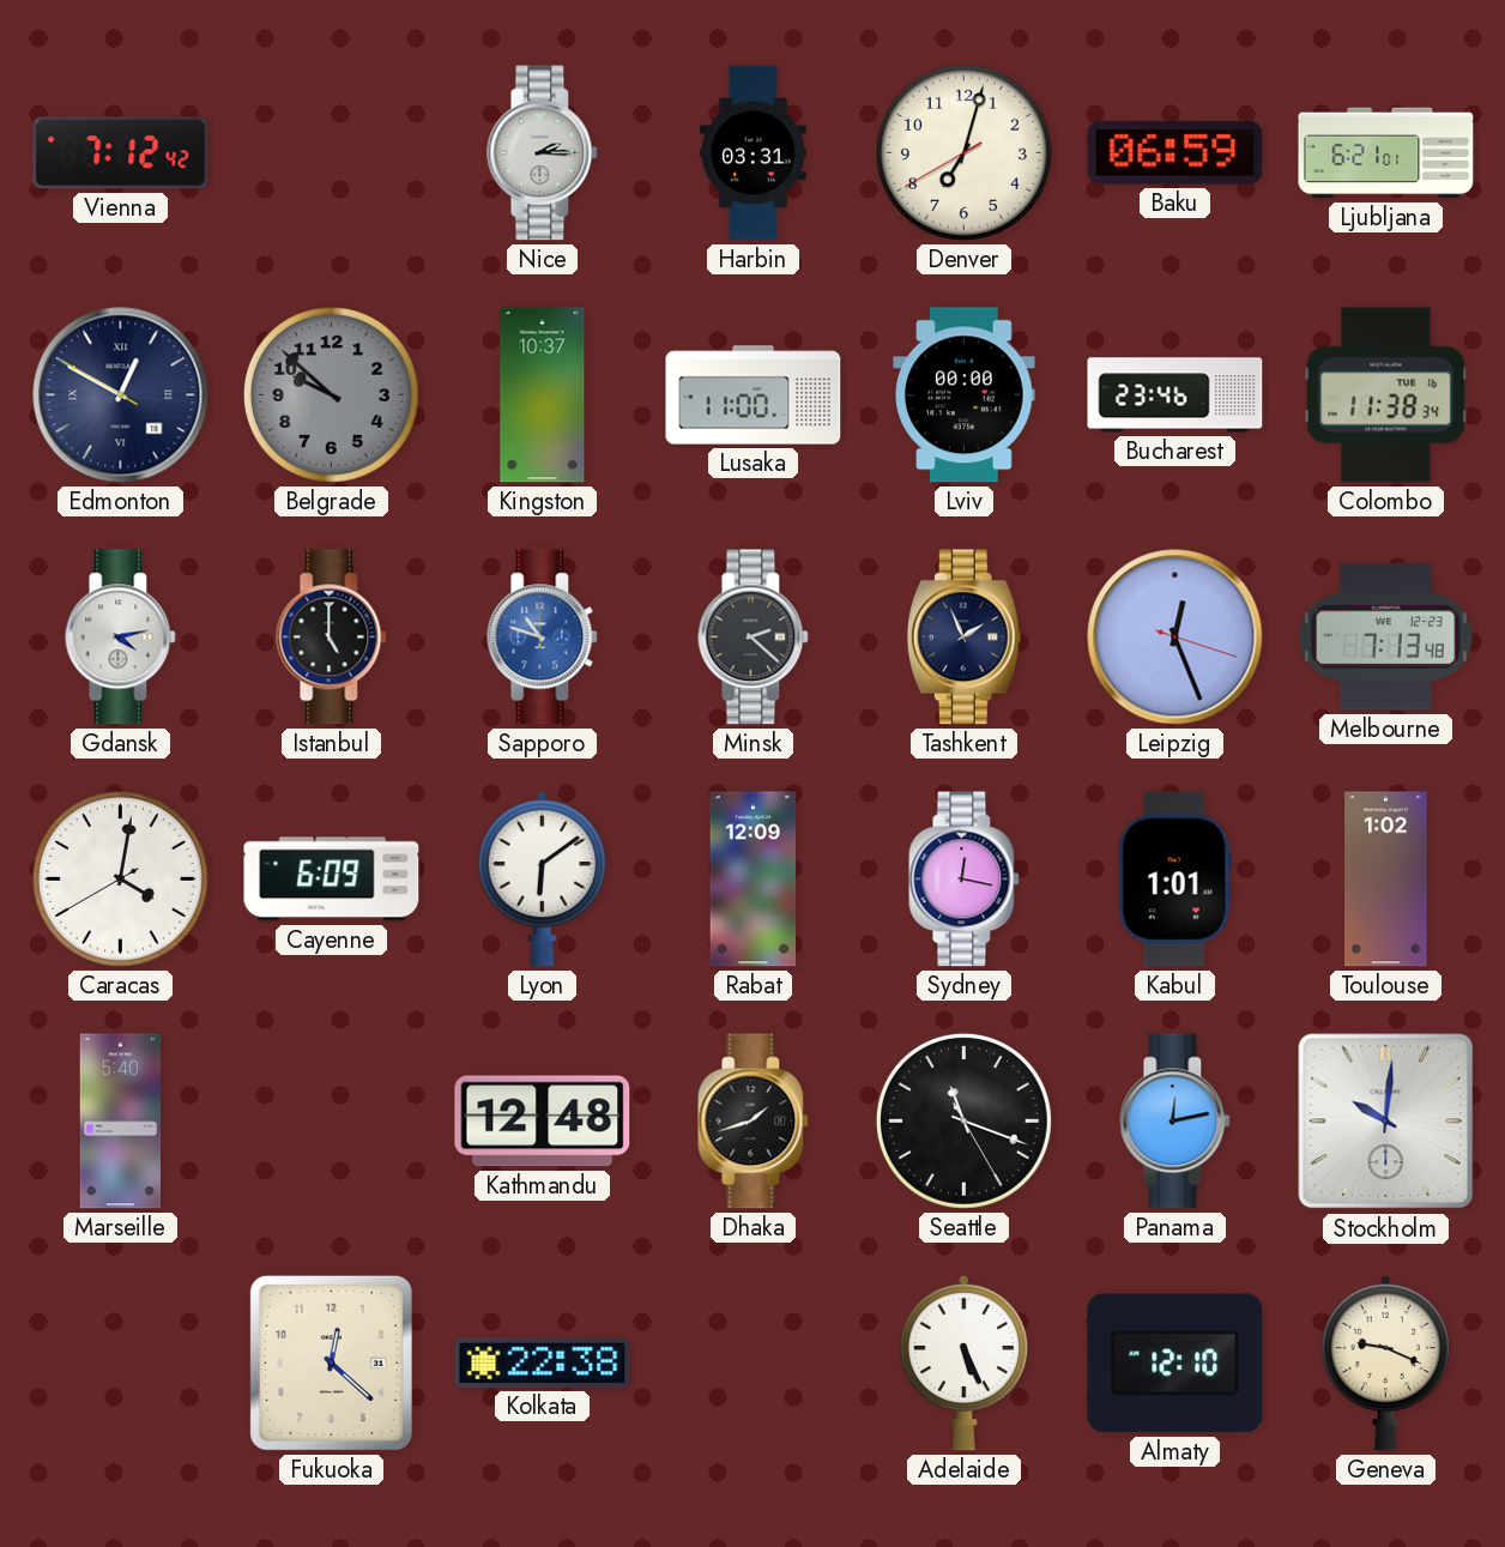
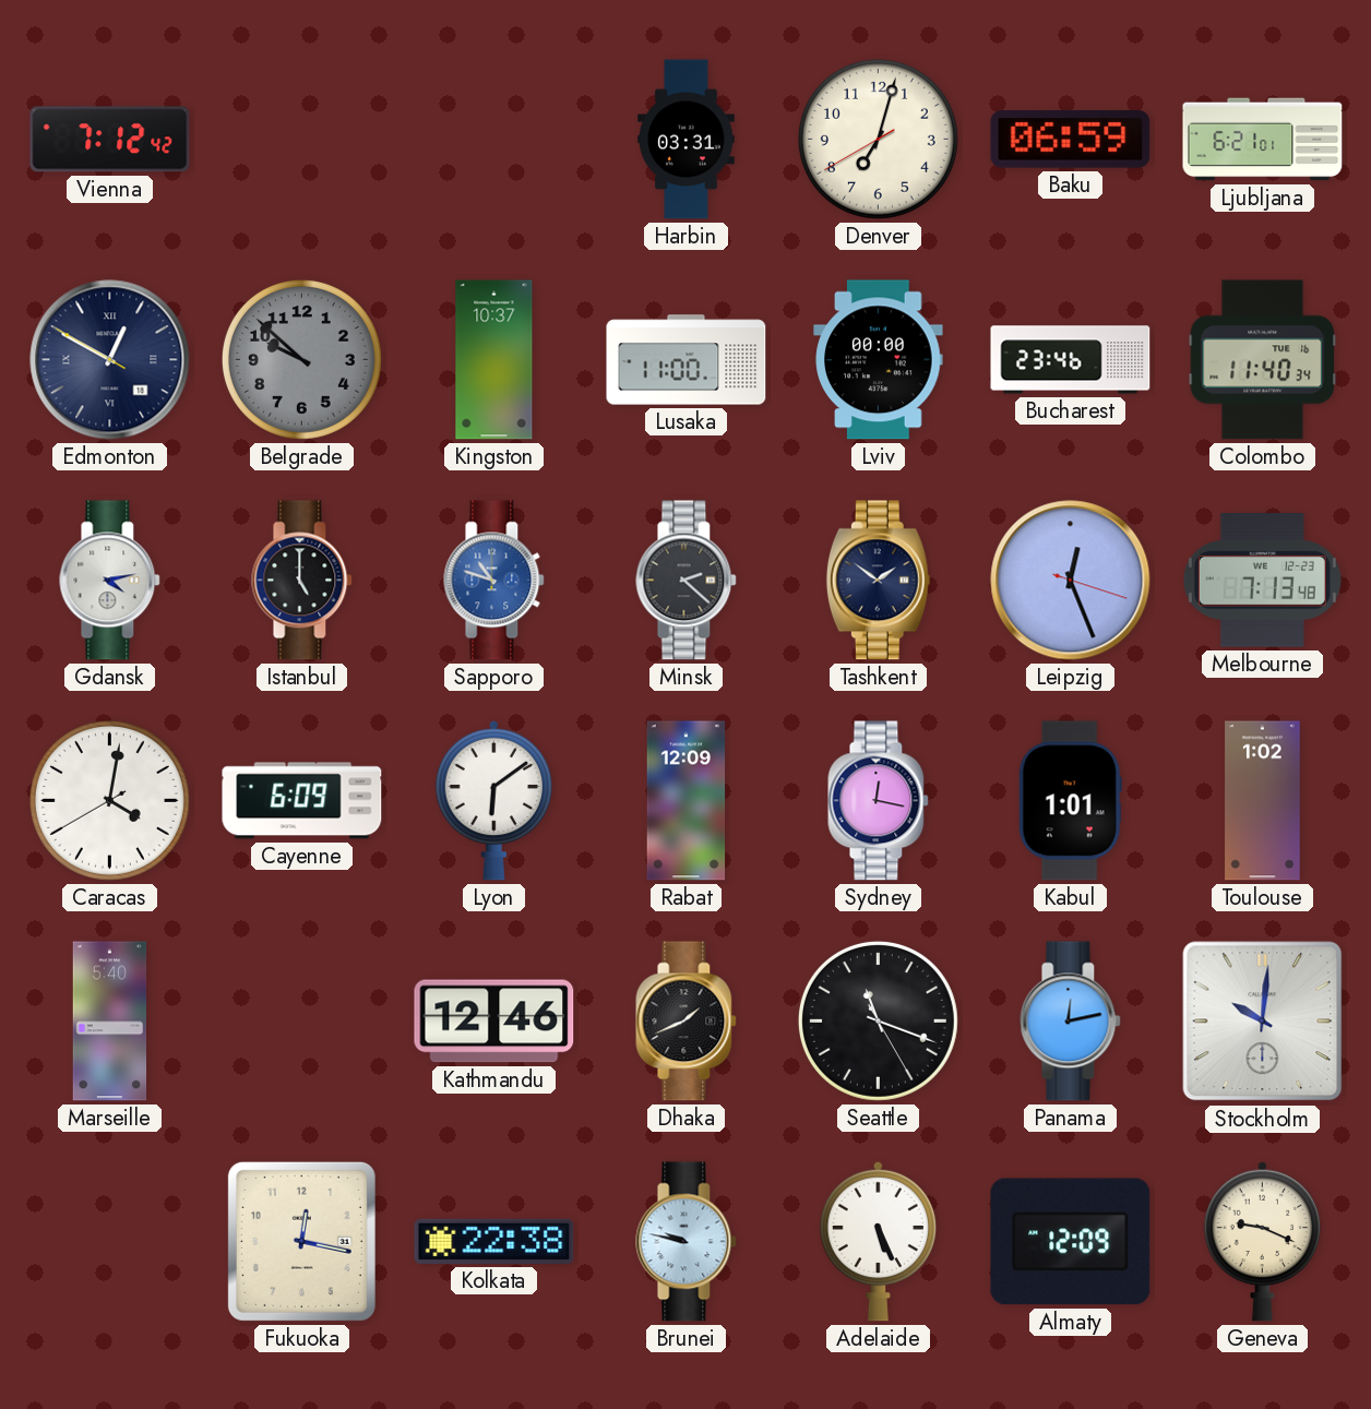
Nice: 2:15 -> none (543, 153)
Colombo: 11:38 -> 11:40 (1263, 360)
Tashkent: 1:56 -> 1:51 (878, 581)
Kathmandu: 12:48 -> 12:46 (494, 1022)
Dhaka: 1:42 -> 1:41 (687, 1022)
Fukuoka: 12:22 -> 12:17 (301, 1241)
Brunei: none -> 9:47 (687, 1242)
Almaty: 12:10 -> 12:09 (1071, 1242)
